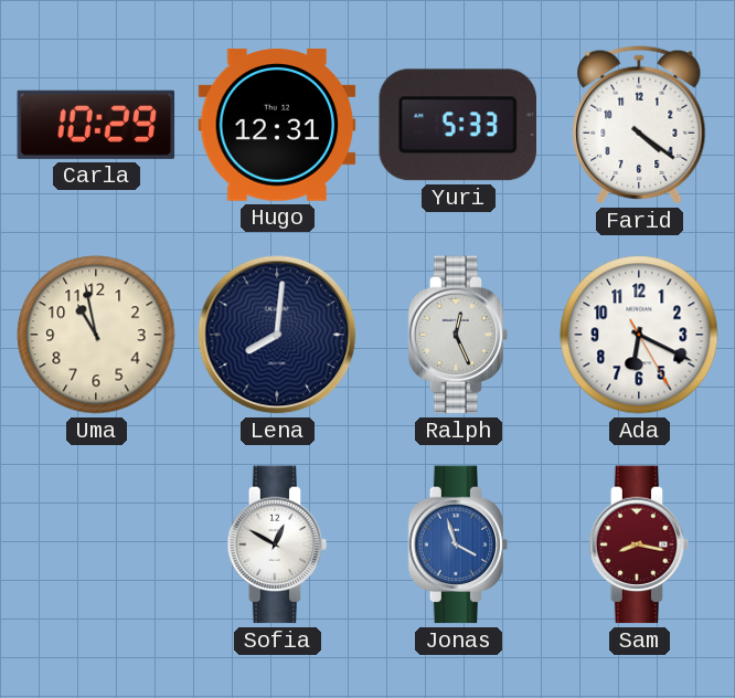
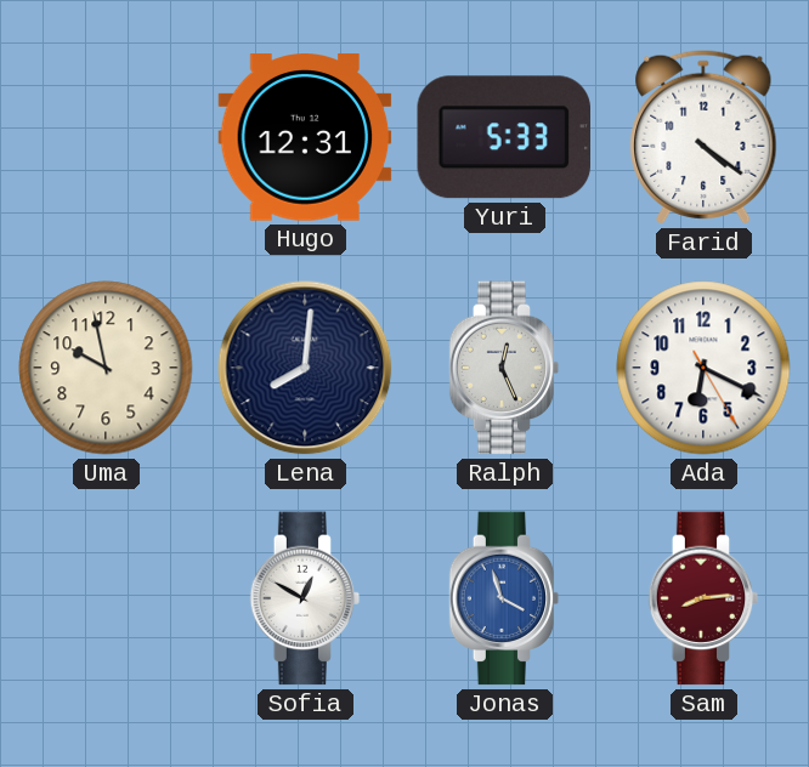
Carla: 10:29 -> none (96, 125)
Uma: 10:58 -> 9:58 (106, 368)
Sam: 8:17 -> 8:14 (703, 598)
